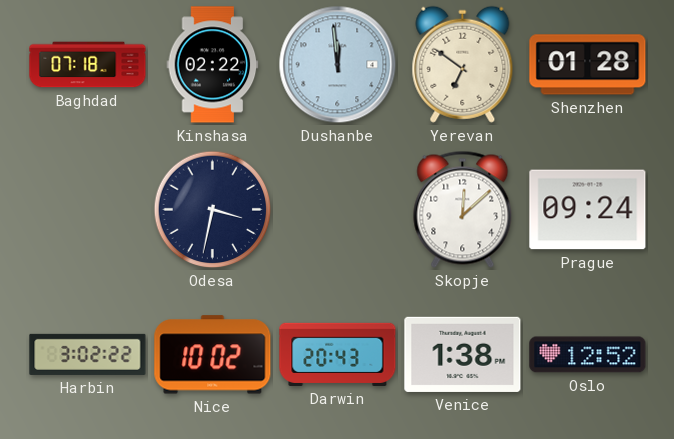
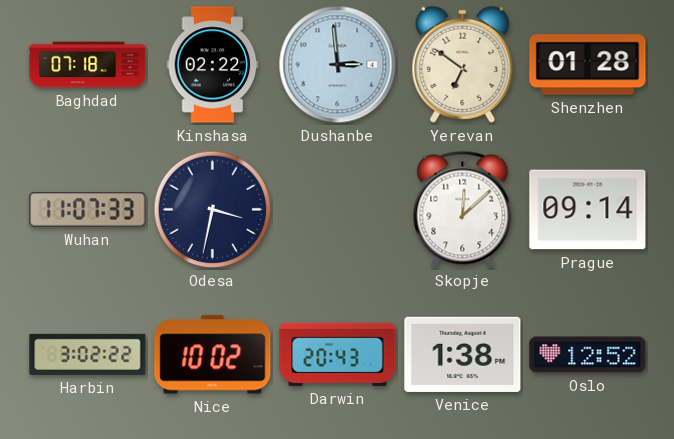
Dushanbe: 11:59 -> 2:59 (338, 65)
Wuhan: none -> 11:07 (88, 210)
Prague: 09:24 -> 09:14 (588, 210)
